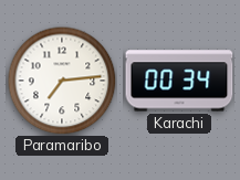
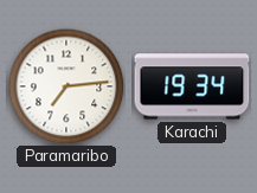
Karachi: 00:34 -> 19:34 (192, 86)
